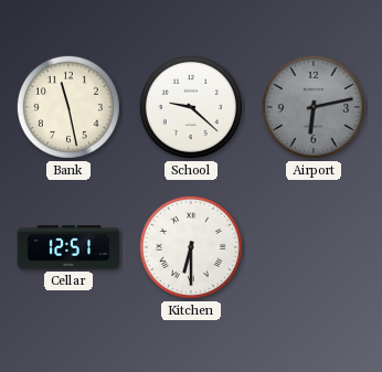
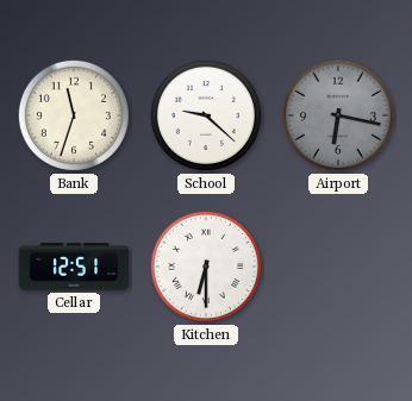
Bank: 11:28 -> 11:33 (74, 115)
Airport: 6:13 -> 6:17 (338, 115)
